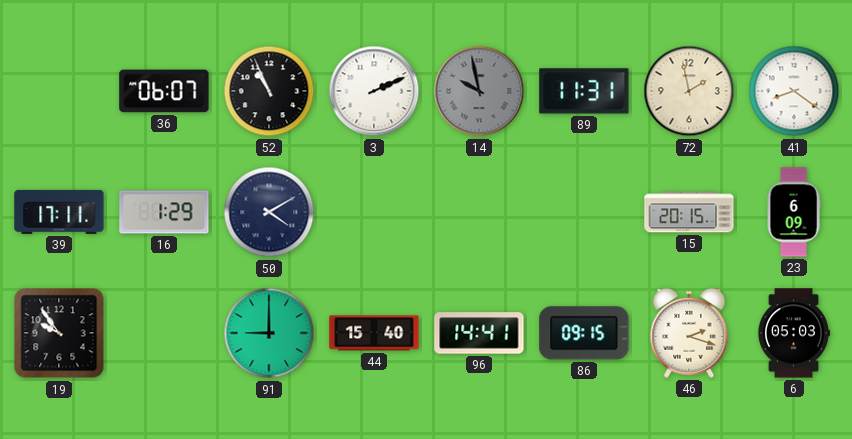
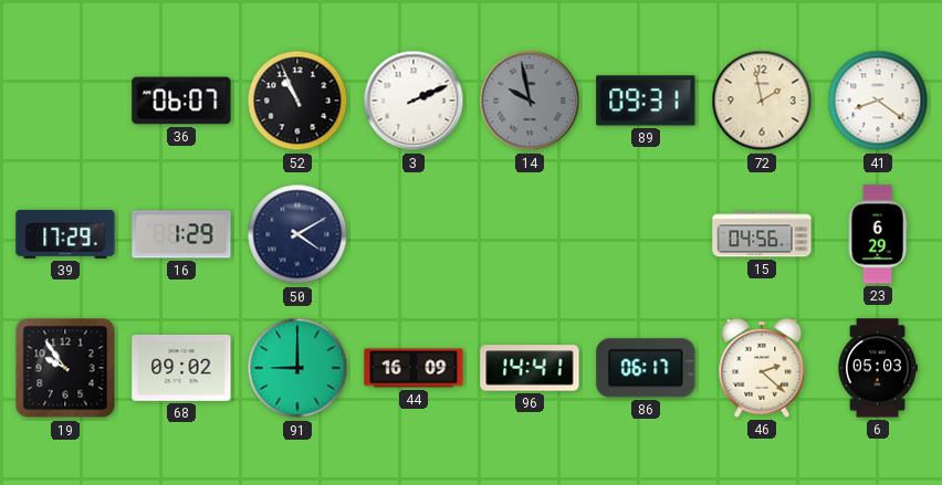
89: 11:31 -> 09:31 (646, 101)
39: 17:11 -> 17:29 (65, 234)
15: 20:15 -> 04:56 (762, 234)
23: 6:09 -> 6:29 (878, 234)
68: none -> 09:02 (181, 368)
44: 15:40 -> 16:09 (414, 368)
86: 09:15 -> 06:17 (646, 368)
46: 2:18 -> 2:22 (762, 368)
